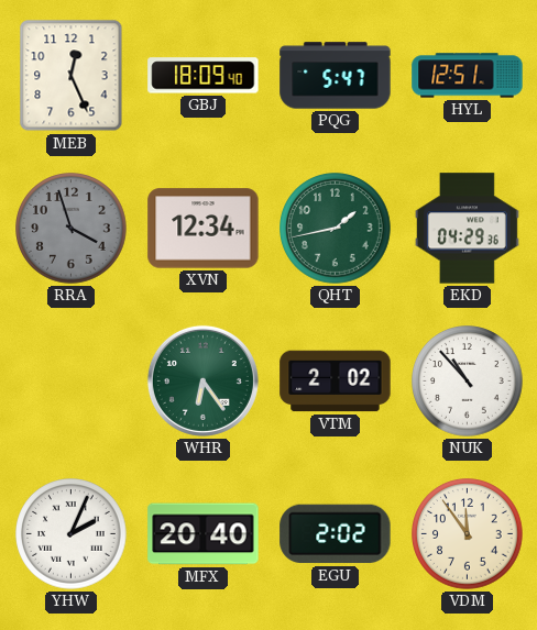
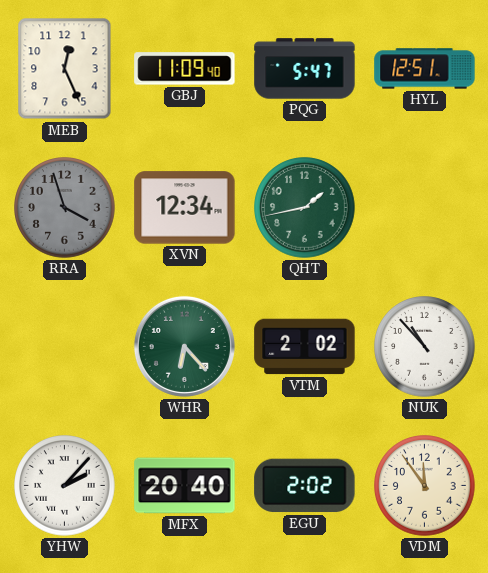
GBJ: 18:09 -> 11:09 (185, 69)
EKD: 04:29 -> none (467, 229)
WHR: 6:24 -> 6:23 (184, 346)
YHW: 2:04 -> 2:07 (65, 486)
